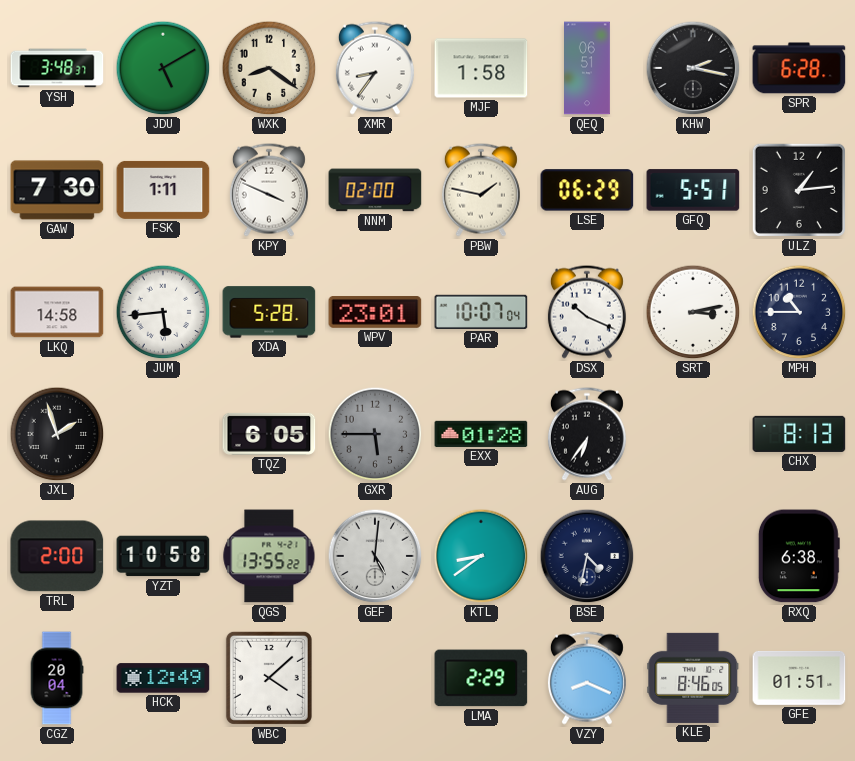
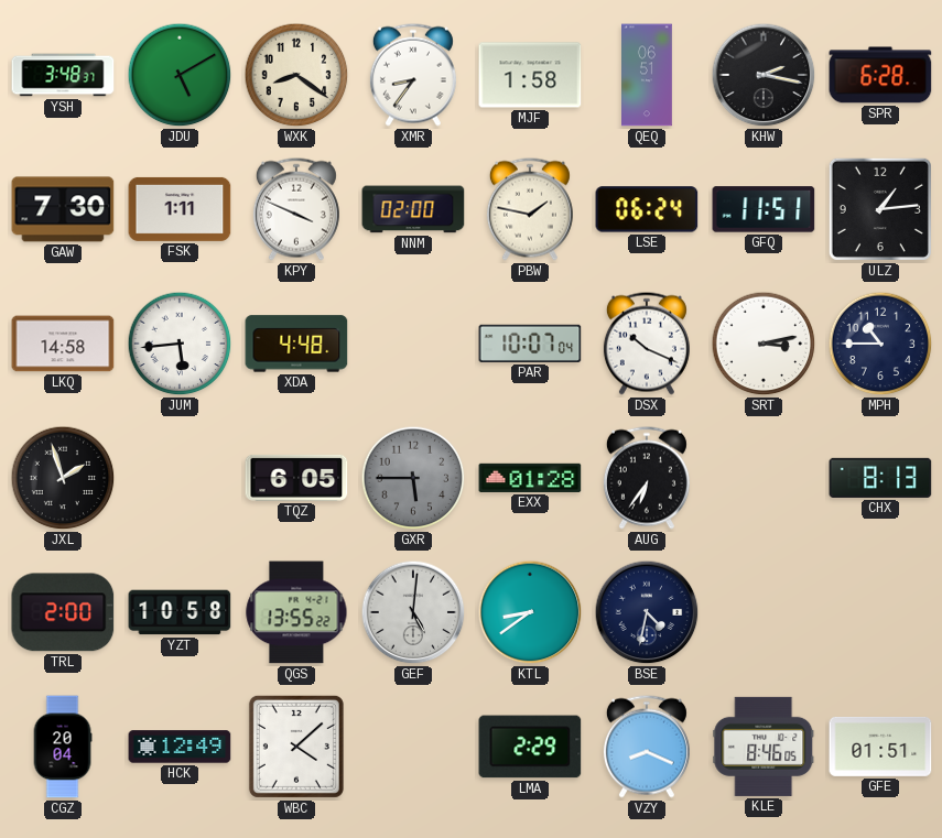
LSE: 06:29 -> 06:24 (647, 209)
GFQ: 5:51 -> 11:51 (764, 209)
XDA: 5:28 -> 4:48 (296, 344)
WPV: 23:01 -> none (375, 313)
RXQ: 6:38 -> none (799, 556)
